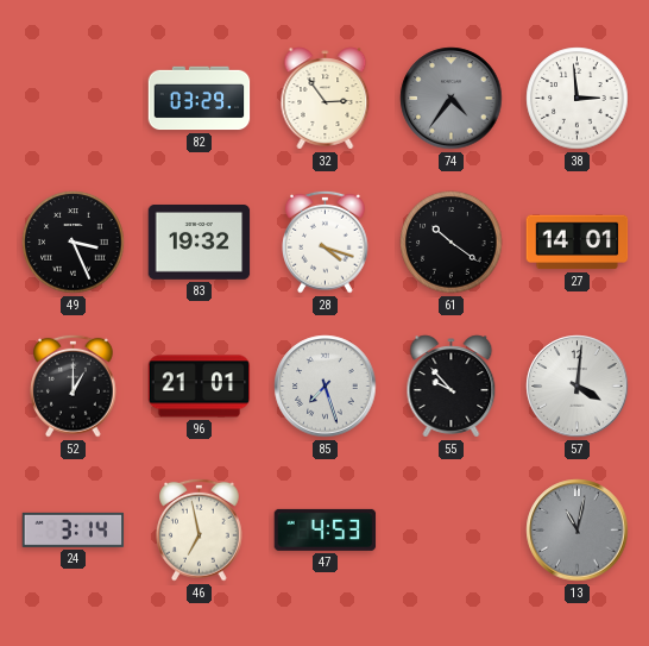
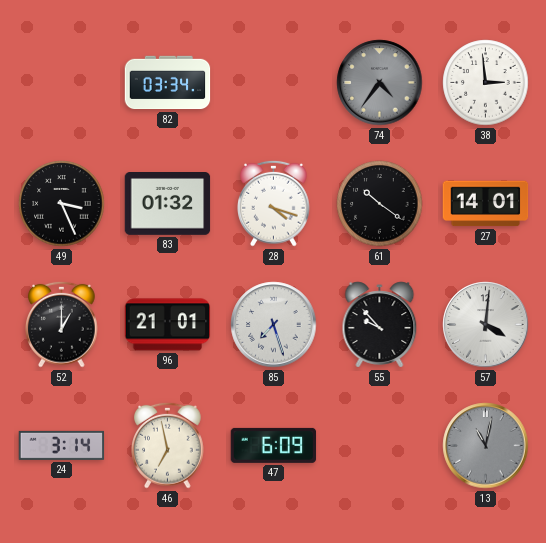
82: 03:29 -> 03:34 (168, 83)
32: 2:54 -> none (326, 99)
83: 19:32 -> 01:32 (168, 204)
47: 4:53 -> 6:09 (274, 445)
